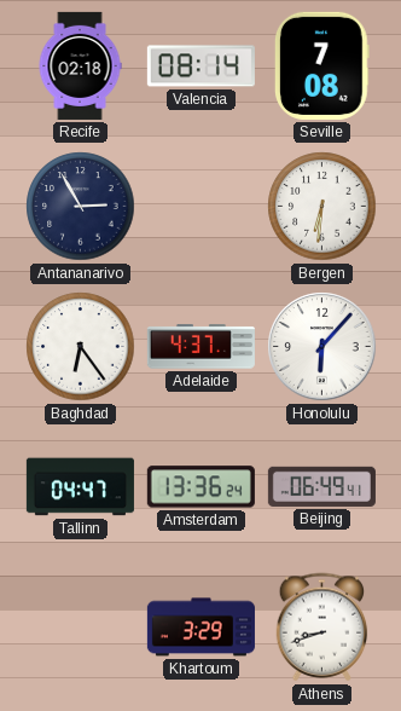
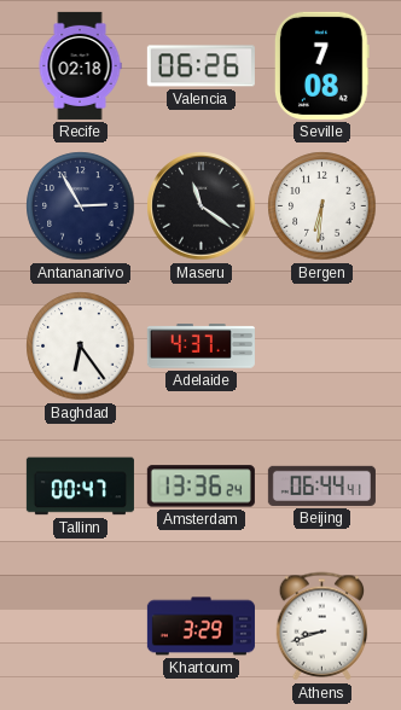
Valencia: 08:14 -> 06:26 (200, 66)
Maseru: none -> 11:21 (202, 206)
Honolulu: 6:07 -> none (322, 347)
Tallinn: 04:47 -> 00:47 (80, 487)
Beijing: 06:49 -> 06:44 (321, 485)
